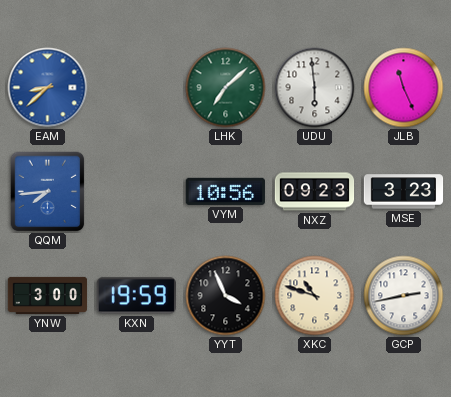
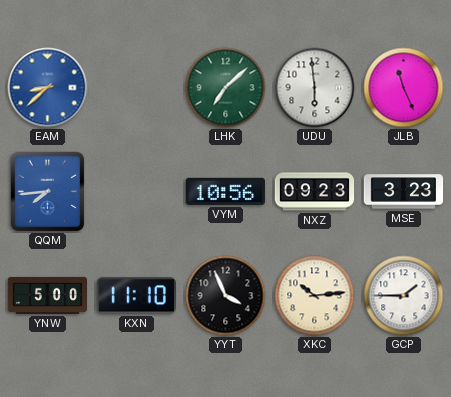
YNW: 3:00 -> 5:00 (48, 295)
KXN: 19:59 -> 11:10 (136, 296)
XKC: 10:48 -> 10:14 (315, 296)
GCP: 2:43 -> 1:45 (404, 296)
